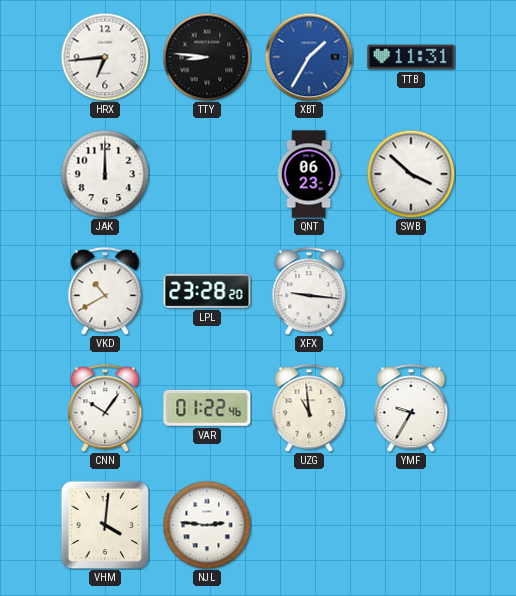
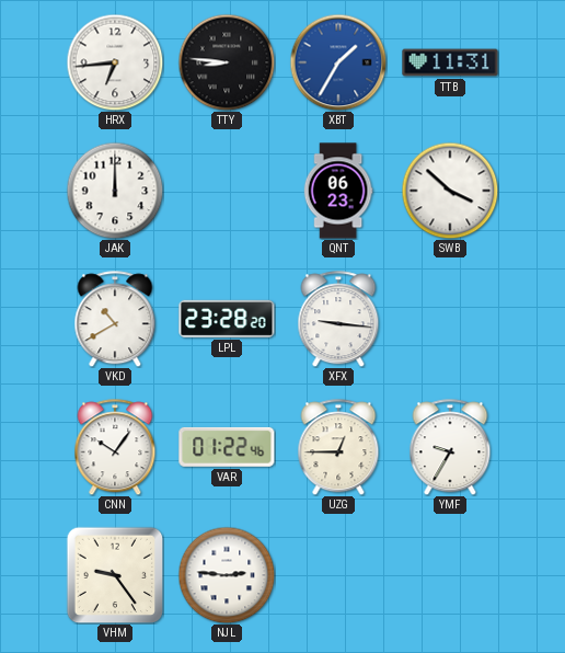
UZG: 10:59 -> 12:45 (338, 447)
VHM: 4:01 -> 9:24 (115, 575)
